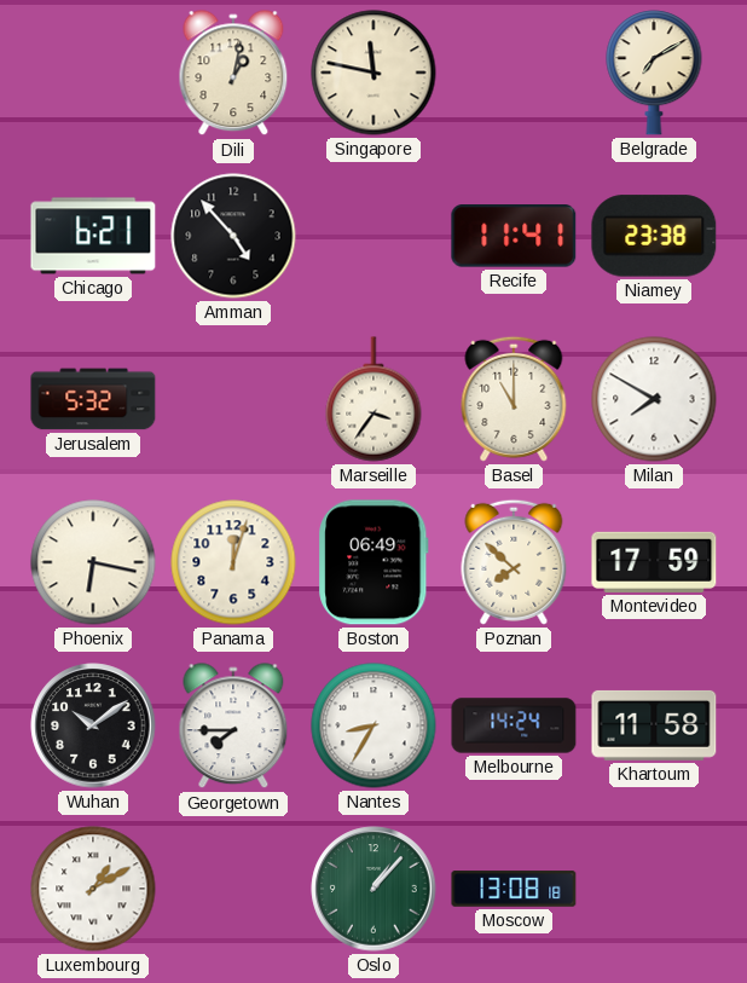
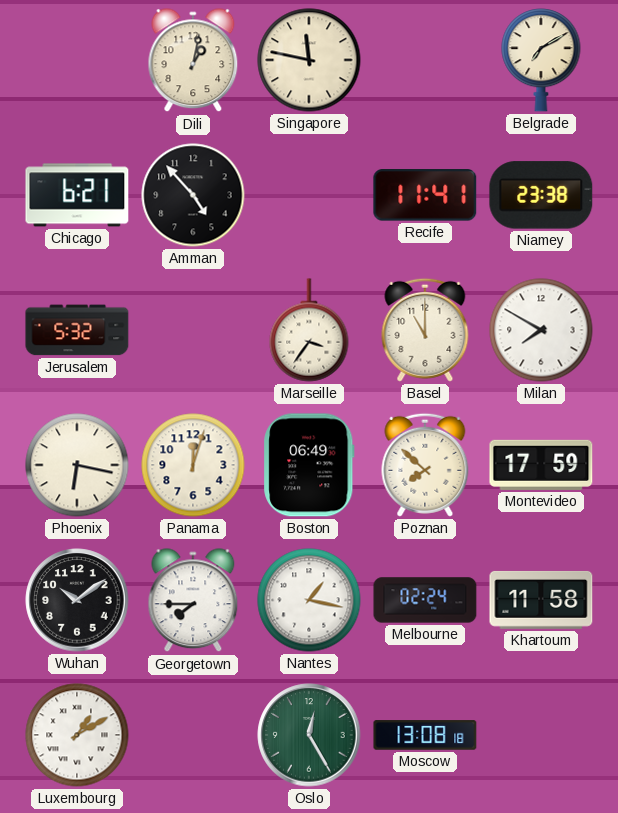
Nantes: 8:35 -> 1:17 (309, 600)
Melbourne: 14:24 -> 02:24 (425, 600)
Oslo: 1:07 -> 12:25 (309, 735)
